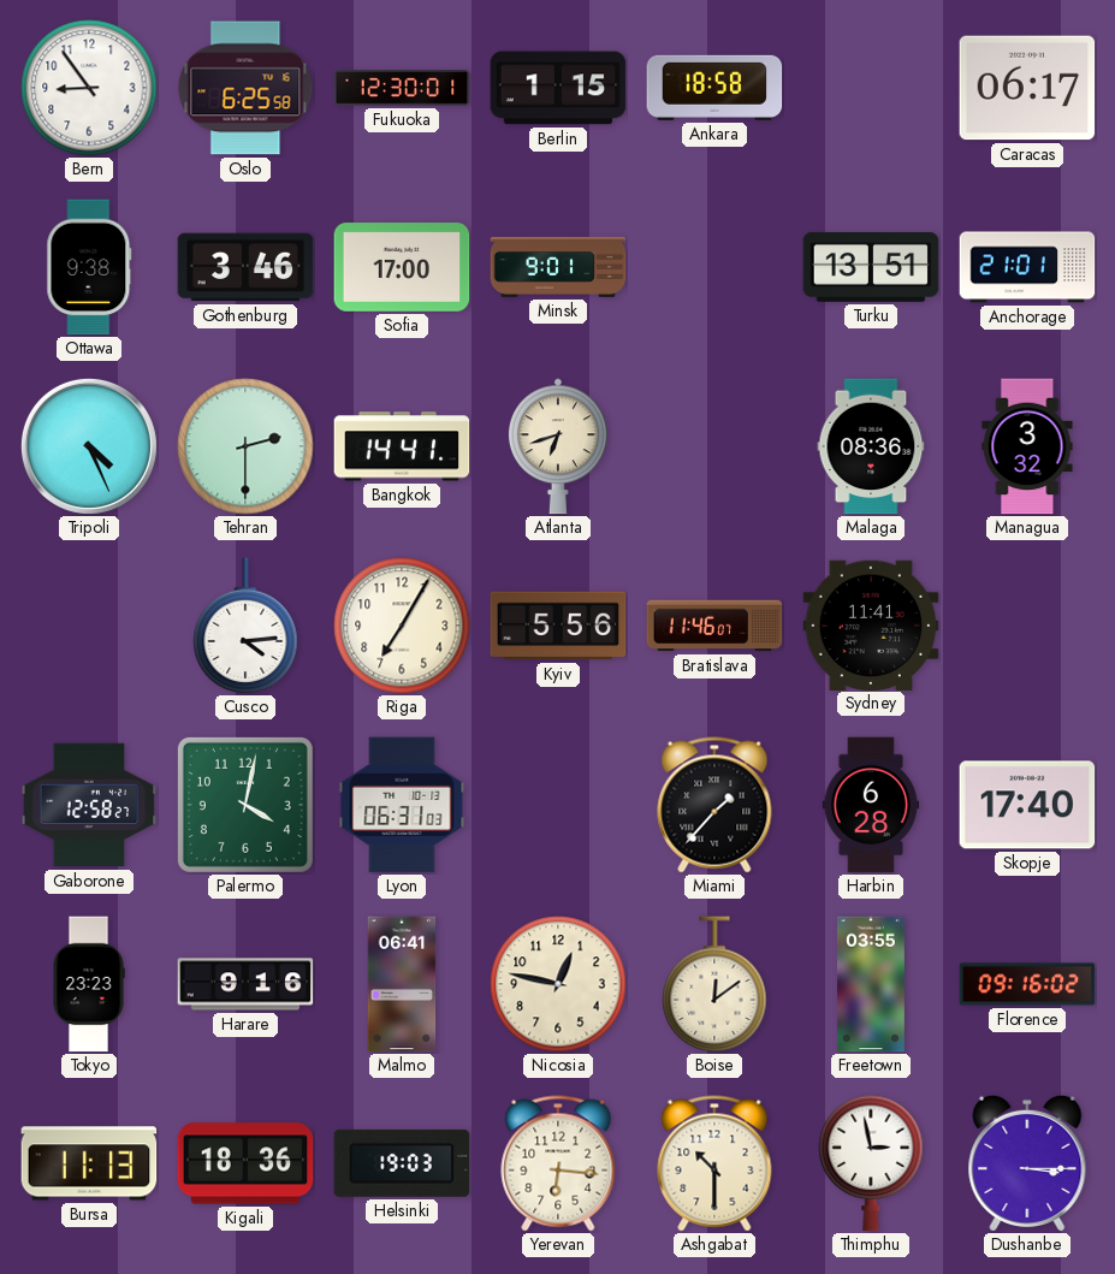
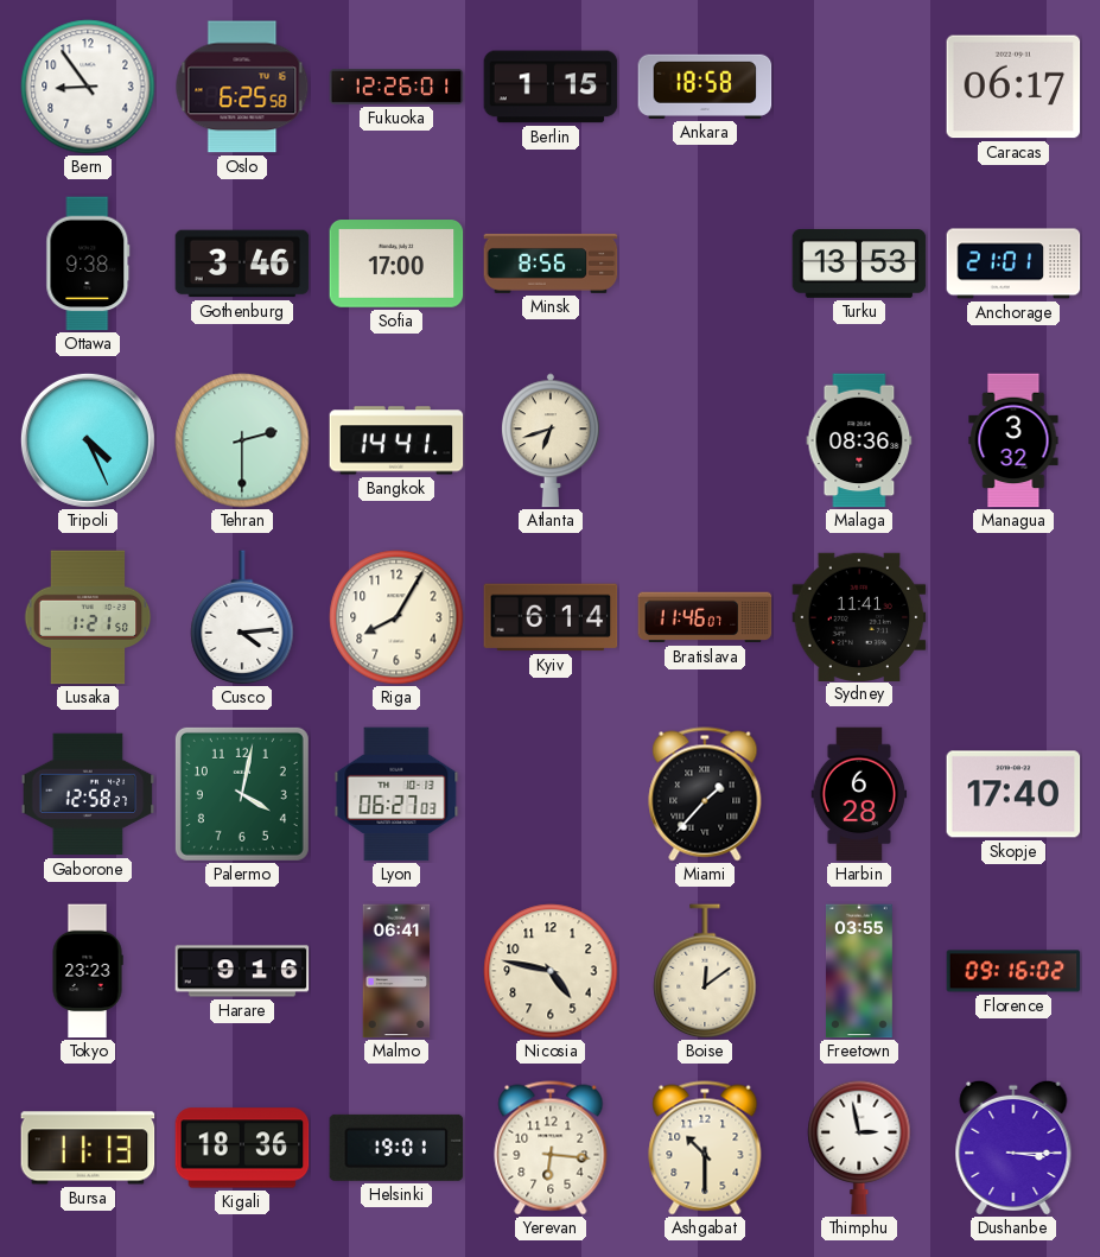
Fukuoka: 12:30 -> 12:26 (396, 88)
Minsk: 9:01 -> 8:56 (551, 264)
Turku: 13:51 -> 13:53 (859, 264)
Lusaka: none -> 1:21 (88, 617)
Riga: 7:05 -> 8:05 (396, 617)
Kyiv: 5:56 -> 6:14 (551, 617)
Lyon: 06:31 -> 06:27 (396, 794)
Nicosia: 12:47 -> 4:47 (551, 971)
Helsinki: 19:03 -> 19:01 (396, 1148)
